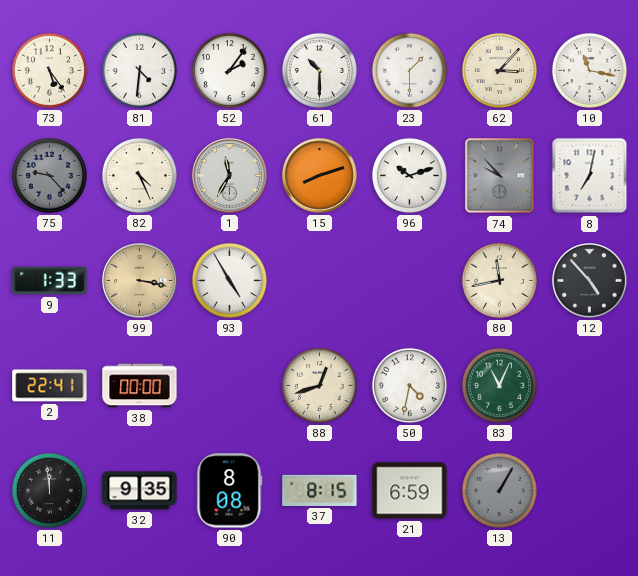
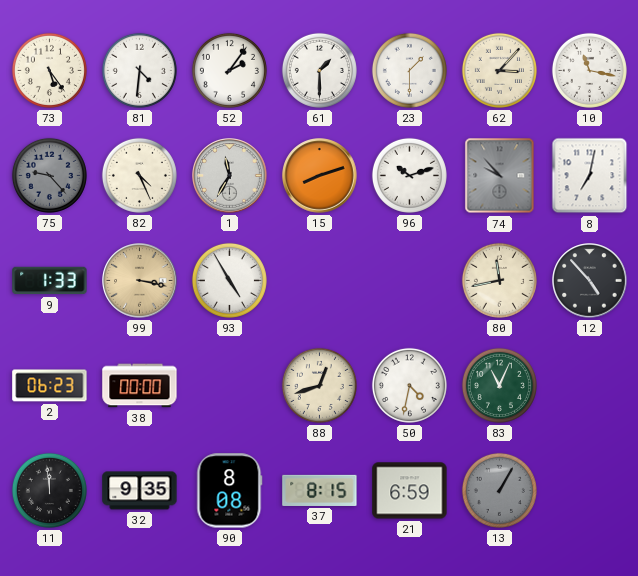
61: 10:30 -> 1:30 (319, 70)
2: 22:41 -> 06:23 (50, 386)
